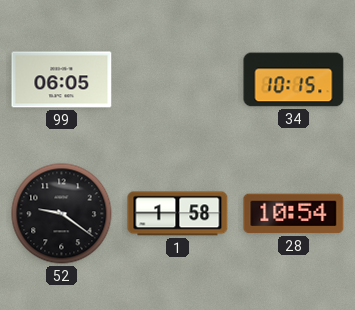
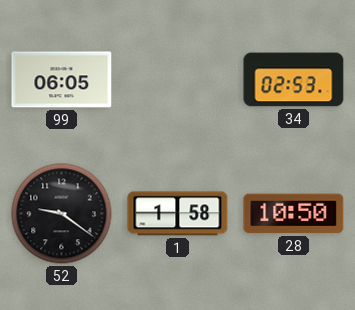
34: 10:15 -> 02:53 (294, 80)
28: 10:54 -> 10:50 (294, 214)
